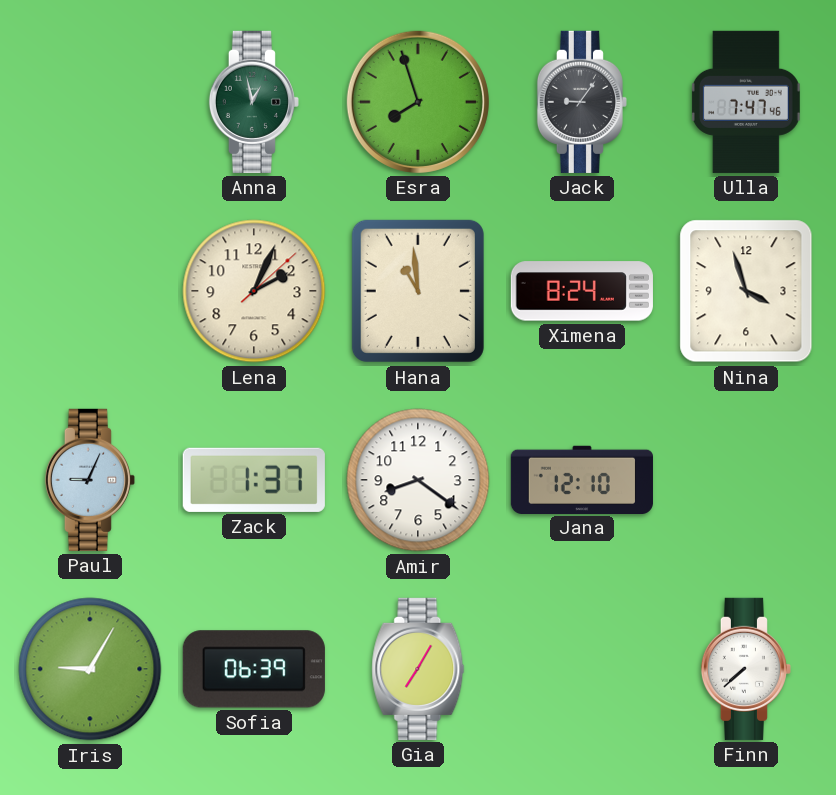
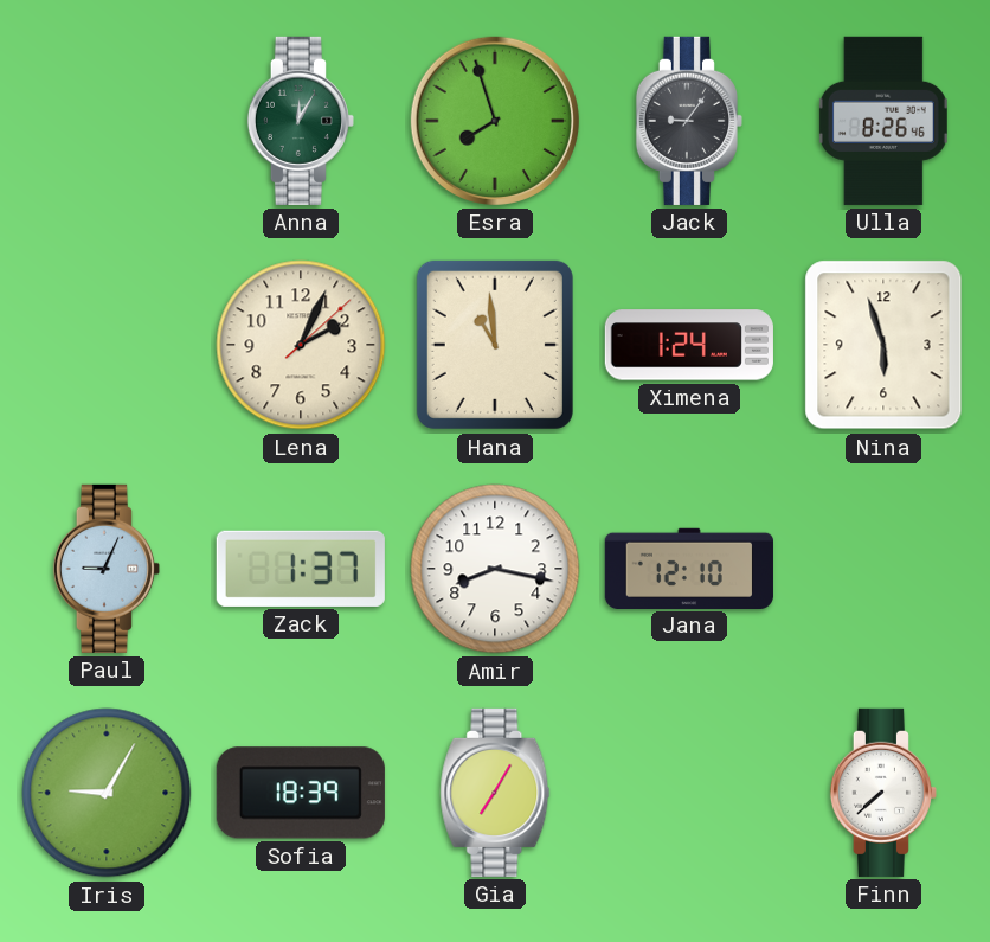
Anna: 12:58 -> 12:05 (301, 121)
Ulla: 7:47 -> 8:26 (883, 121)
Ximena: 8:24 -> 1:24 (689, 345)
Nina: 3:57 -> 5:57 (883, 345)
Amir: 8:21 -> 8:17 (495, 569)
Sofia: 06:39 -> 18:39 (301, 793)
